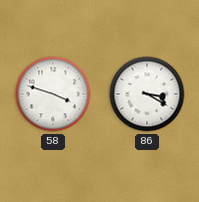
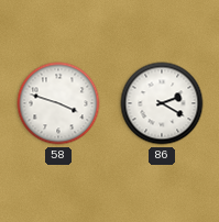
86: 3:20 -> 2:20 (162, 103)
